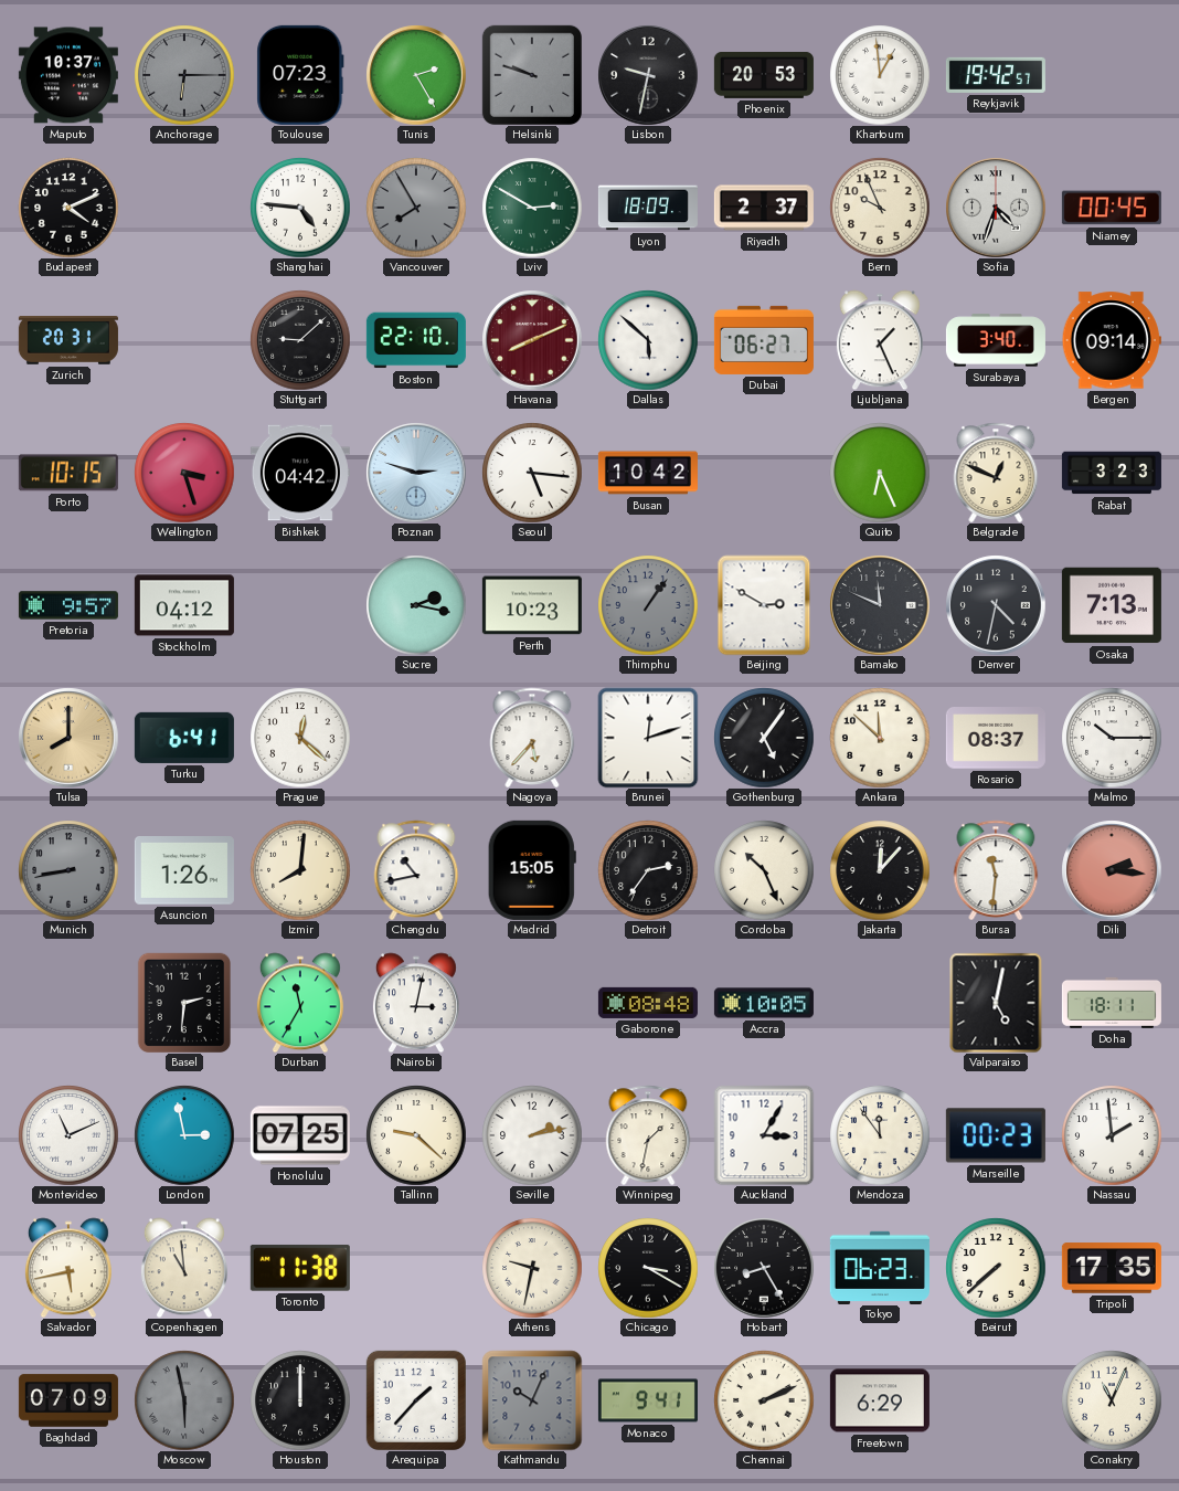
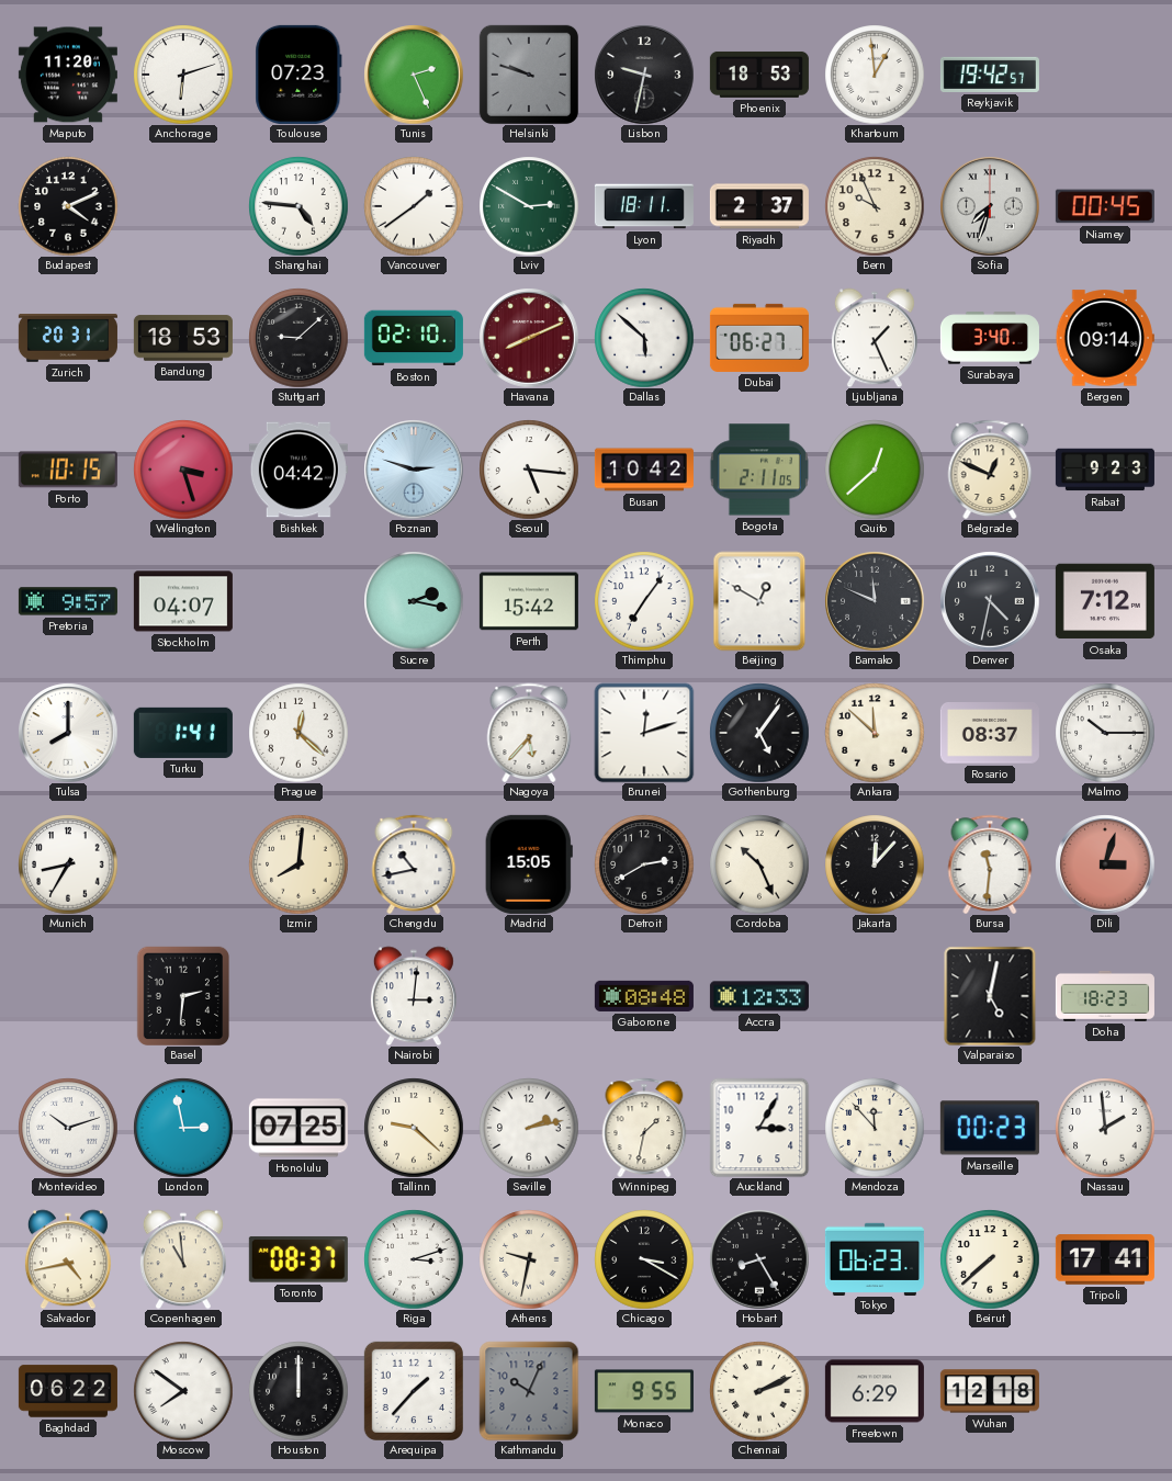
Maputo: 10:37 -> 11:20 (68, 75)
Anchorage: 6:15 -> 6:12 (183, 75)
Anchorage dial: grey -> white (183, 75)
Tunis: 2:25 -> 2:26 (414, 75)
Phoenix: 20:53 -> 18:53 (759, 75)
Vancouver: 7:55 -> 1:39 (414, 206)
Vancouver dial: grey -> white (414, 206)
Lyon: 18:09 -> 18:11 (644, 206)
Sofia: 4:33 -> 7:33 (990, 206)
Bandung: none -> 18:53 (183, 338)
Boston: 22:10 -> 02:10 (414, 338)
Bogota: none -> 2:11 (759, 470)
Quito: 6:26 -> 12:38 (875, 470)
Rabat: 3:23 -> 9:23 (1105, 470)
Stockholm: 04:12 -> 04:07 (183, 601)
Perth: 10:23 -> 15:42 (529, 601)
Thimphu: 1:06 -> 7:06 (644, 601)
Thimphu dial: grey -> white (644, 601)
Beijing: 2:50 -> 12:50 (759, 601)
Osaka: 7:13 -> 7:12 (1105, 601)
Tulsa dial: champagne -> white (68, 733)
Turku: 6:41 -> 1:41 (183, 733)
Munich: 8:43 -> 8:35 (68, 864)
Munich dial: grey -> white (68, 864)
Asuncion: 1:26 -> none (184, 871)
Detroit: 2:36 -> 2:40 (644, 864)
Dili: 2:16 -> 3:03 (1105, 864)
Durban: 11:35 -> none (300, 1003)
Nairobi: 3:02 -> 3:01 (414, 996)
Accra: 10:05 -> 12:33 (759, 996)
Doha: 18:11 -> 18:23 (1105, 996)
Montevideo: 11:11 -> 10:12 (68, 1128)
Mendoza: 11:54 -> 11:53 (875, 1128)
Salvador: 5:43 -> 4:43 (68, 1259)
Toronto: 11:38 -> 08:37 (298, 1259)
Riga: none -> 3:12 (414, 1259)
Tripoli: 17:35 -> 17:41 (1105, 1259)
Baghdad: 07:09 -> 06:22 (68, 1391)
Moscow: 5:58 -> 7:51 (183, 1391)
Moscow dial: grey -> white (183, 1391)
Monaco: 9:41 -> 9:55 (644, 1391)
Wuhan: none -> 12:18 (990, 1391)
Conakry: 11:04 -> none (1112, 1400)
